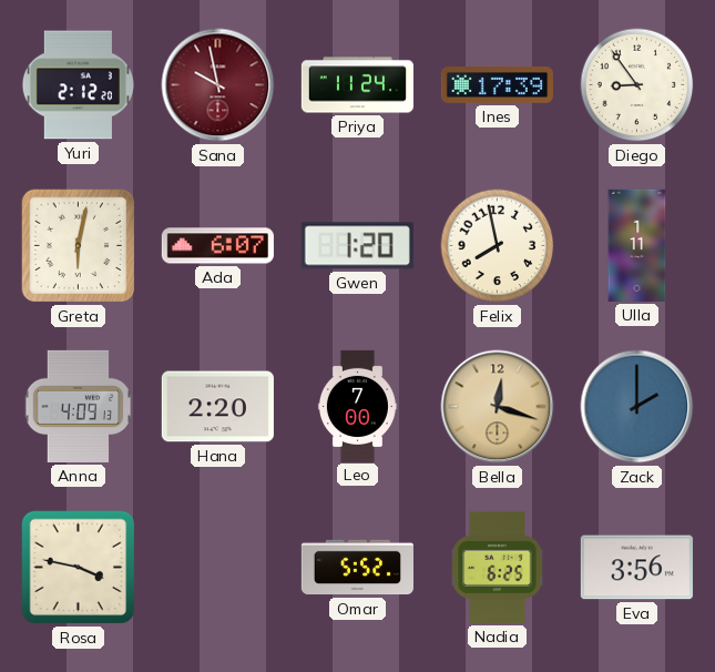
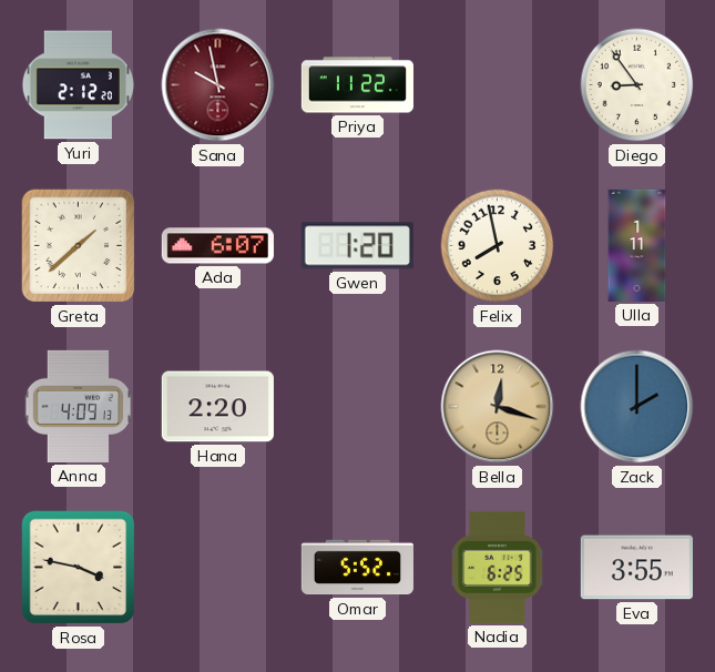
Priya: 11:24 -> 11:22 (357, 85)
Ines: 17:39 -> none (497, 85)
Greta: 6:02 -> 1:38 (79, 246)
Leo: 7:00 -> none (357, 406)
Eva: 3:56 -> 3:55 (636, 568)
